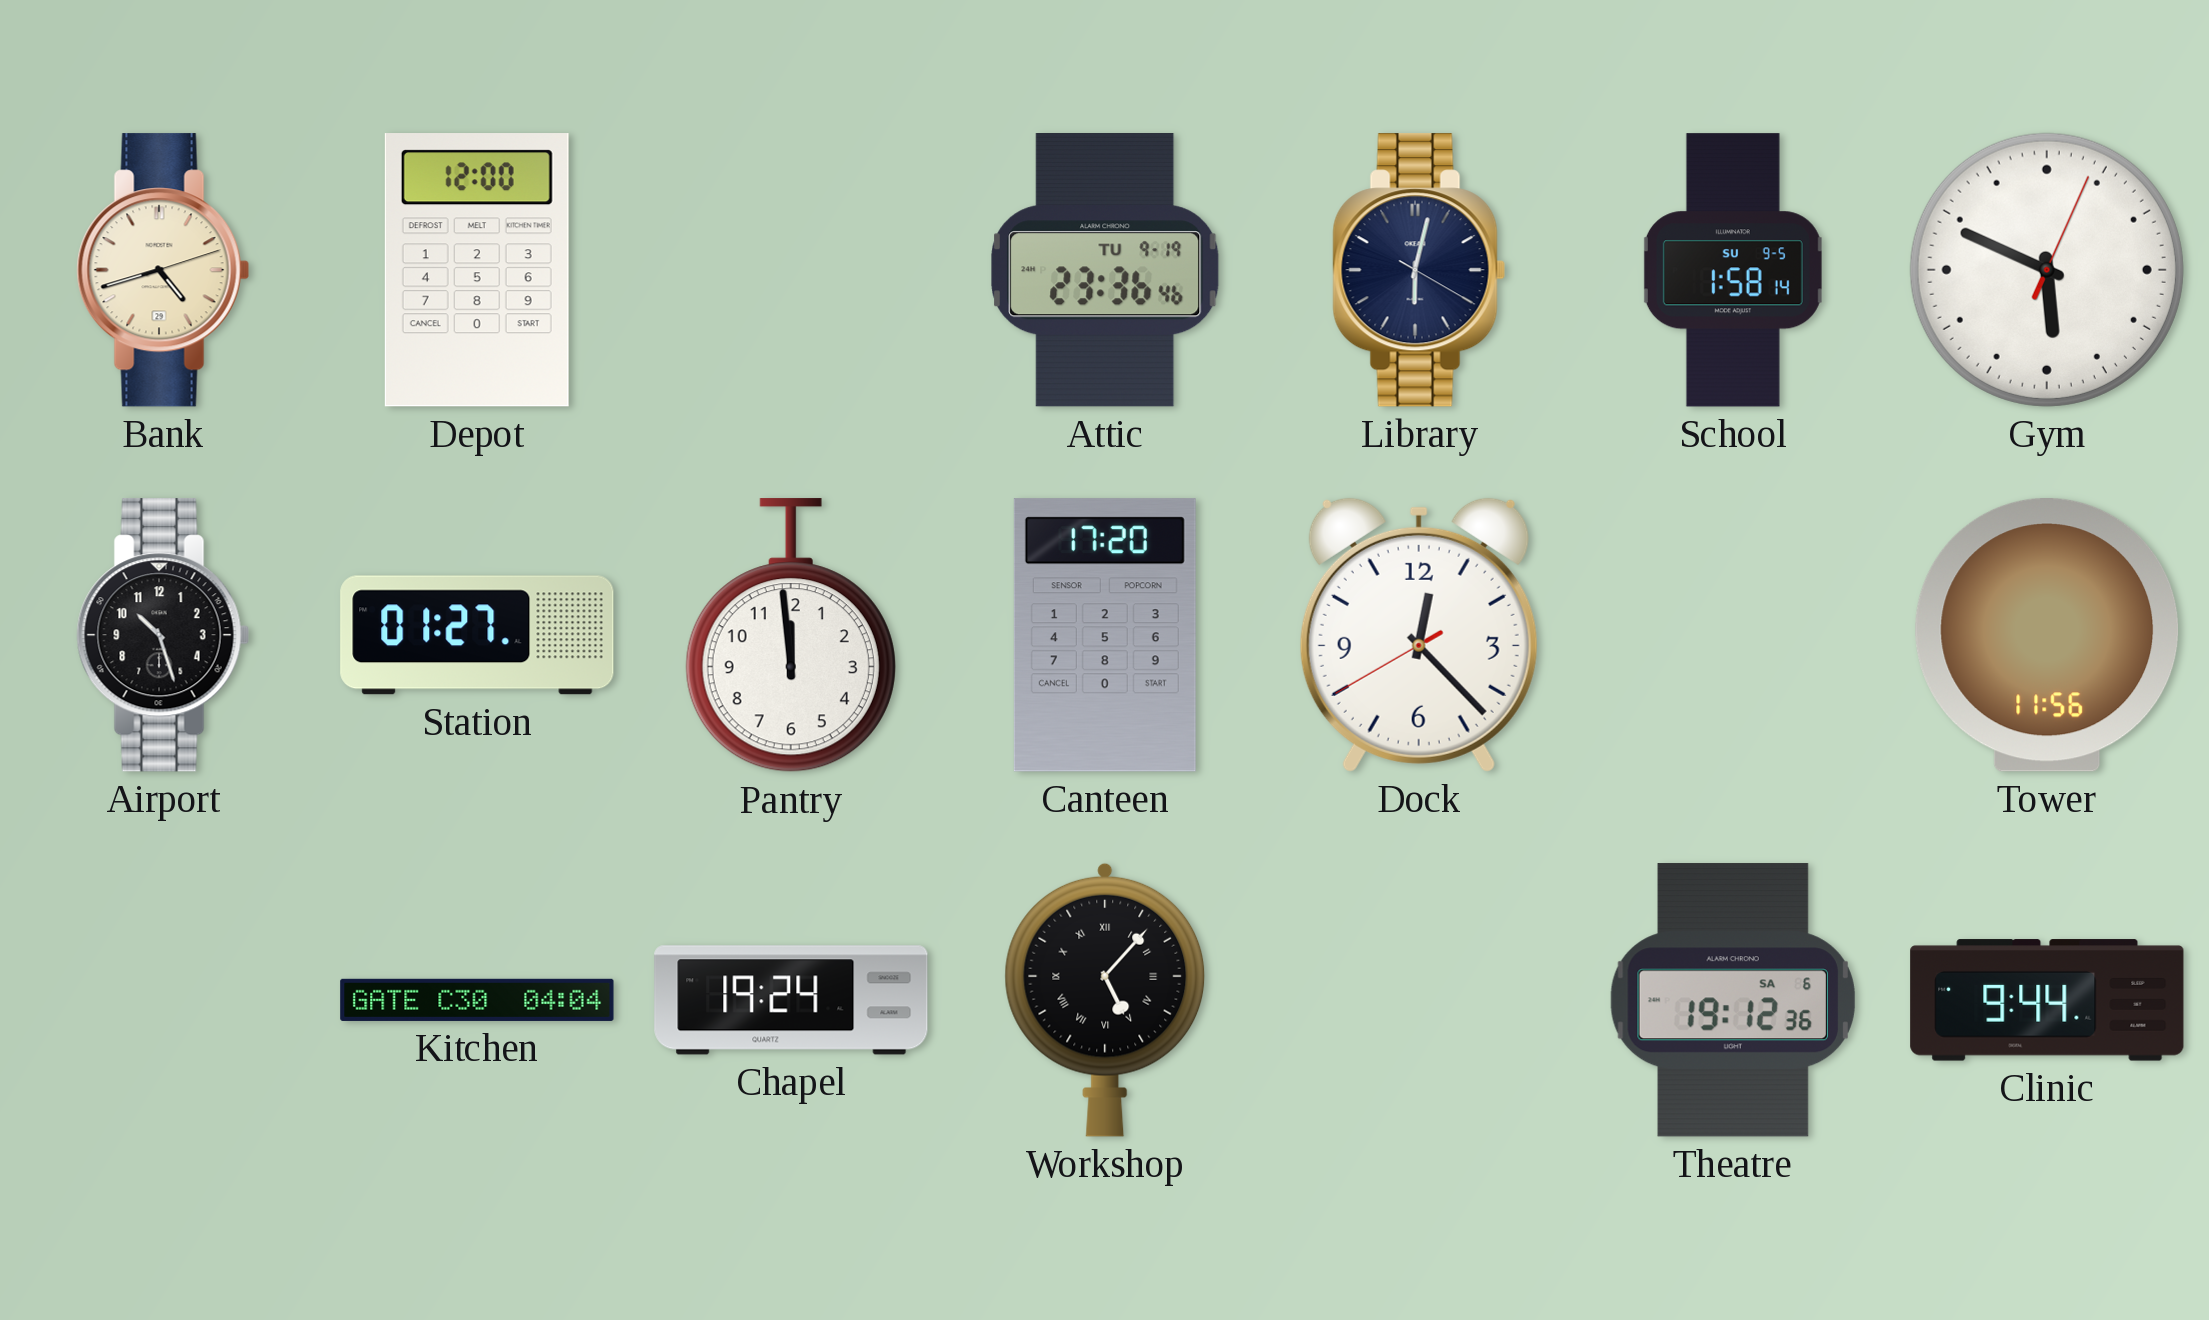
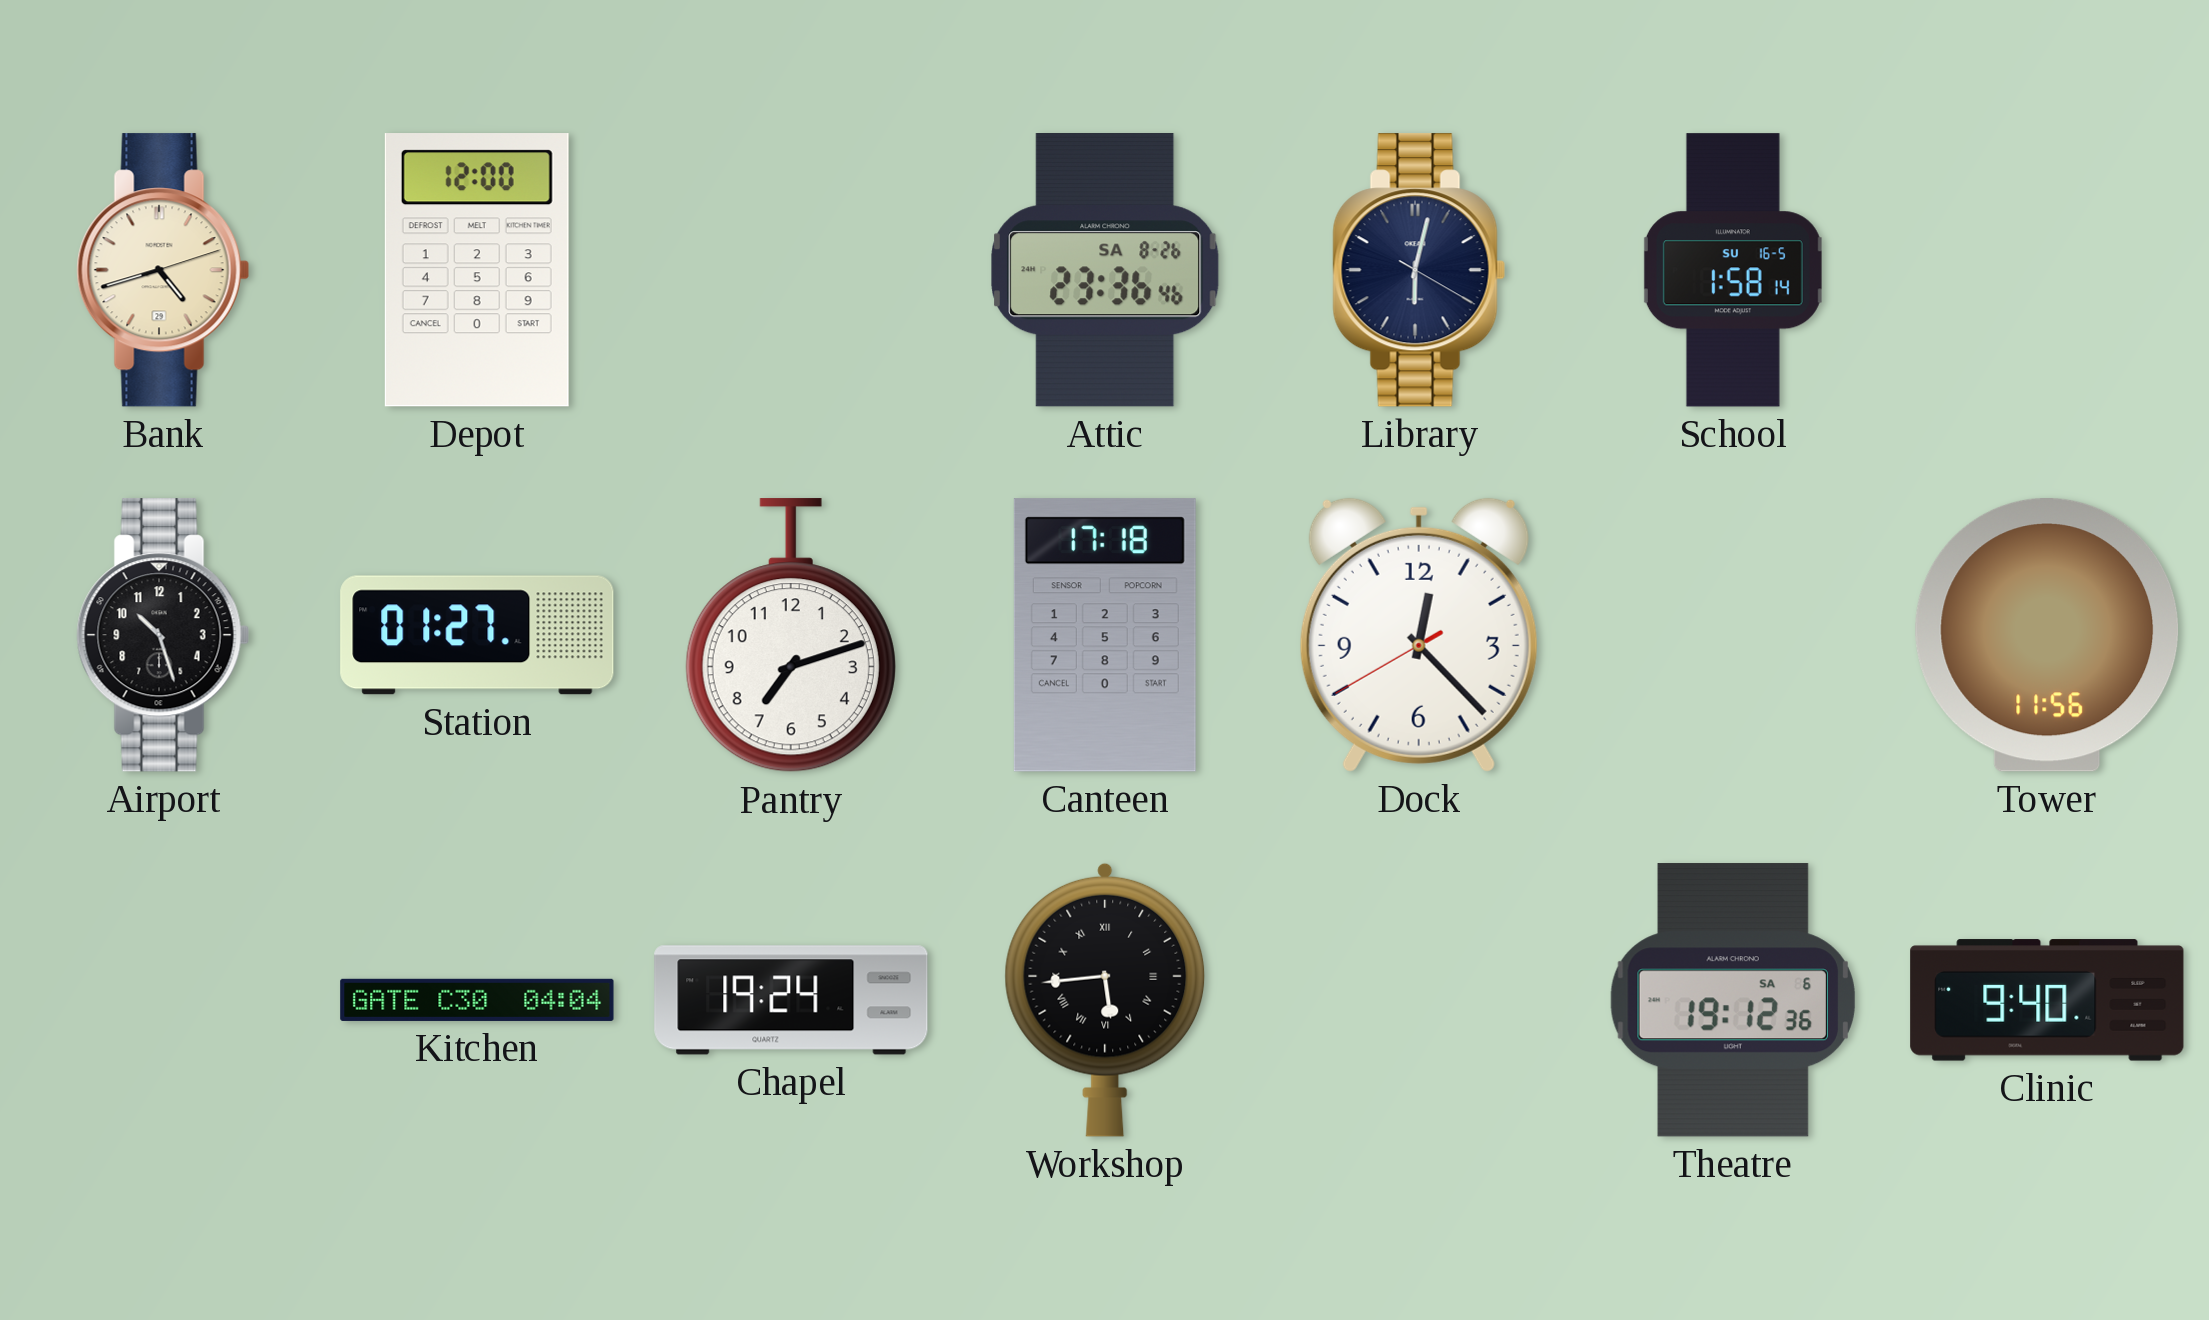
Attic date: TU 9-19 -> SA 8-26 (1105, 270)
School date: SU 9-5 -> SU 16-5 (1733, 270)
Gym: 5:49 -> none (2047, 270)
Pantry: 11:59 -> 7:12 (791, 636)
Canteen: 17:20 -> 17:18 (1105, 635)
Workshop: 5:07 -> 5:44 (1105, 1000)
Clinic: 9:44 -> 9:40 (2047, 1000)
